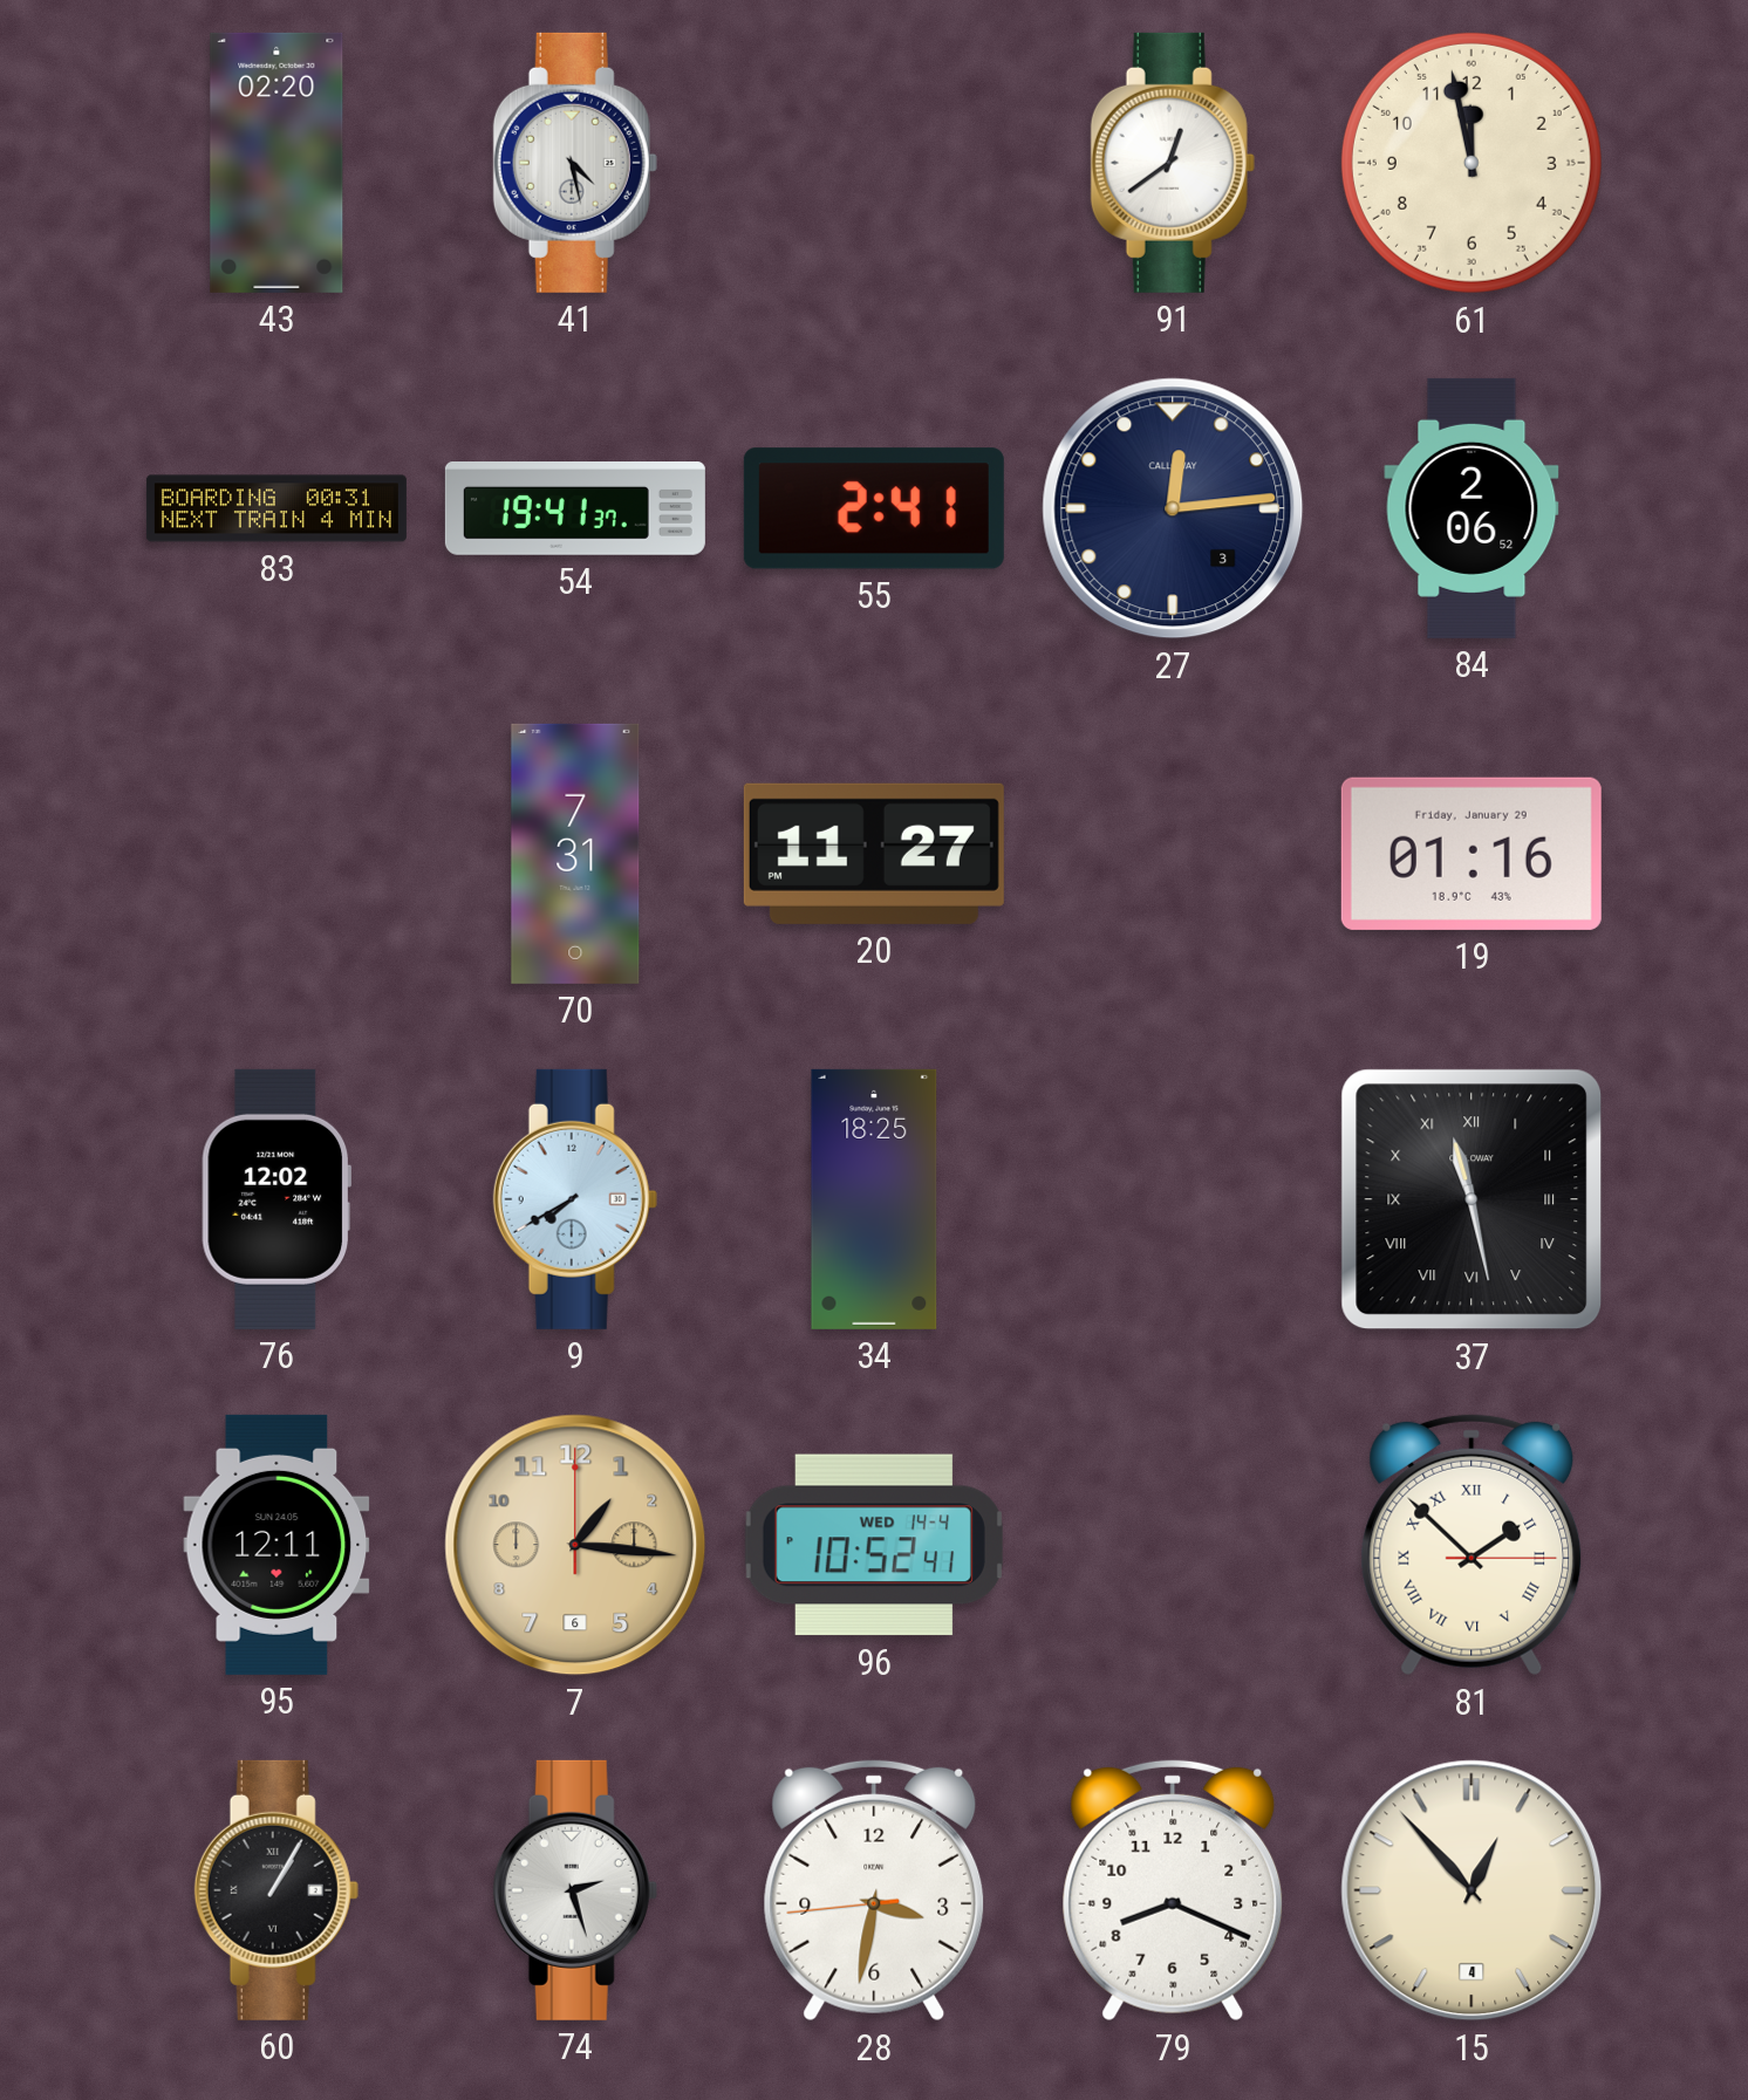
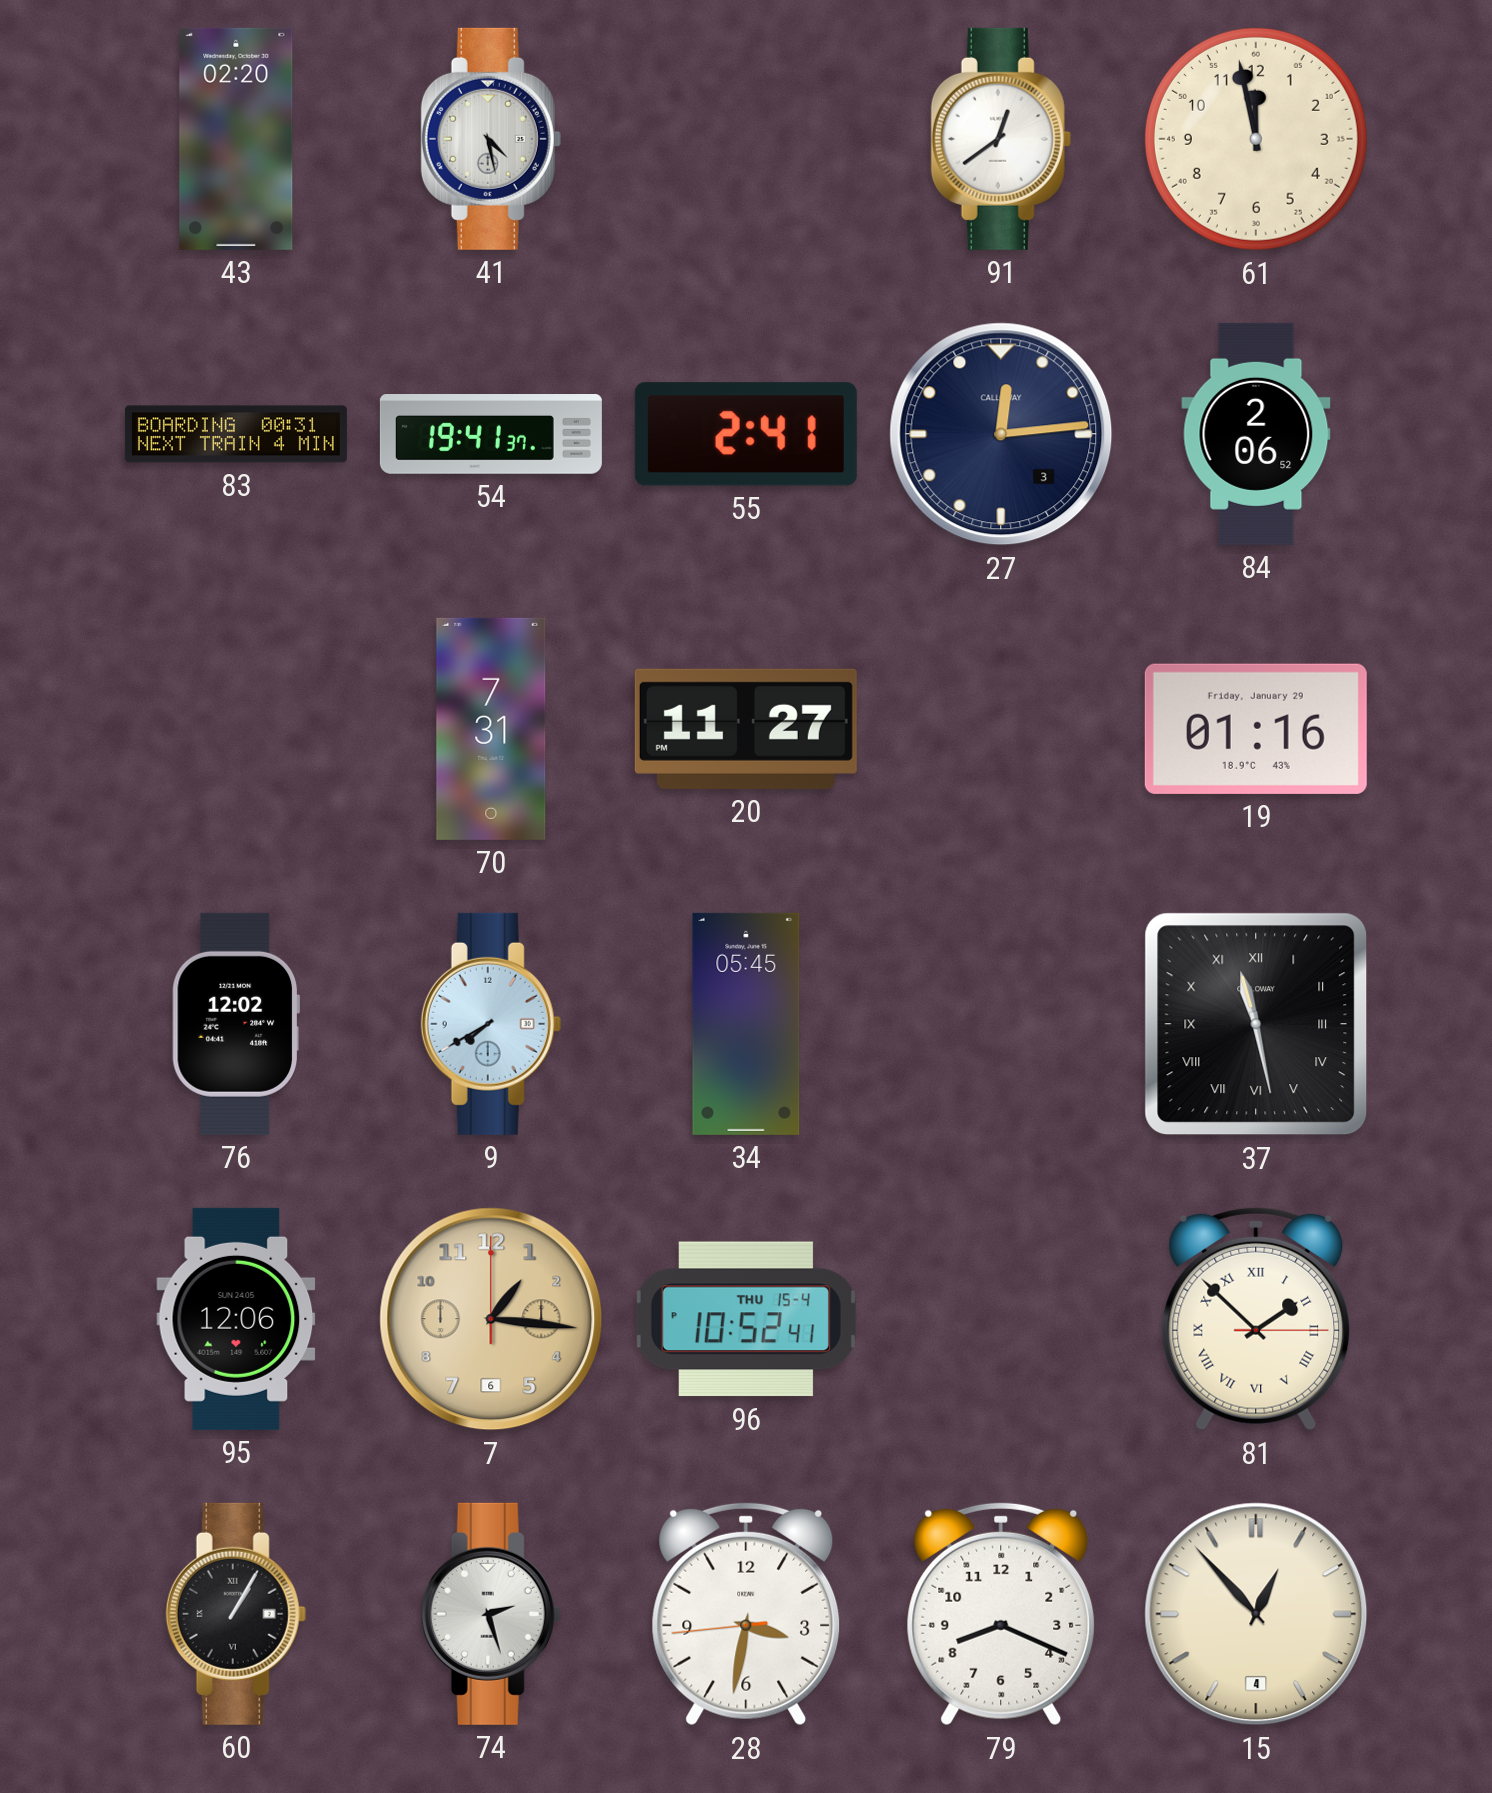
34: 18:25 -> 05:45 (746, 1024)
95: 12:11 -> 12:06 (236, 1319)
96 date: WED 14-4 -> THU 15-4 (746, 1319)
